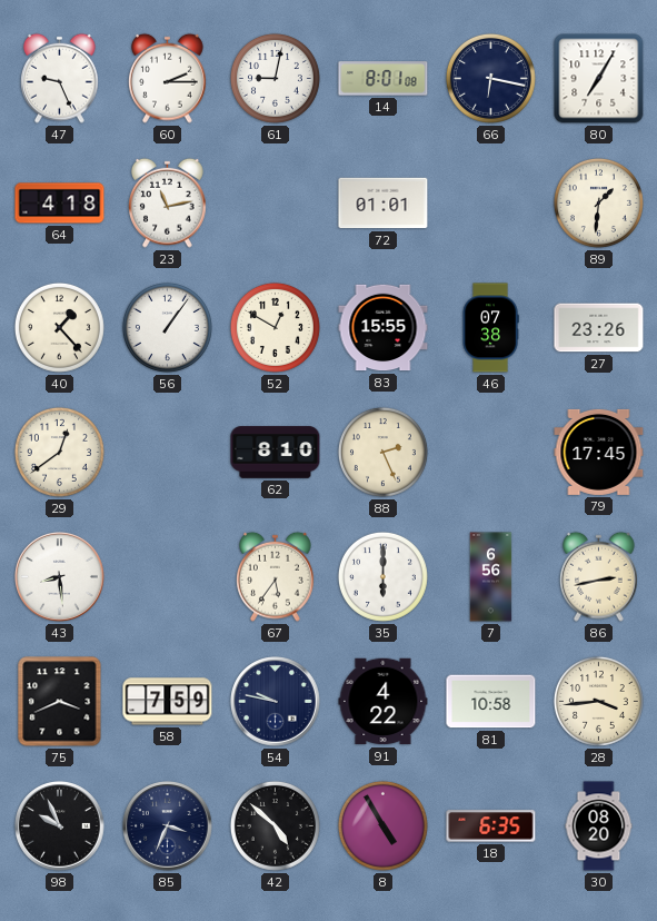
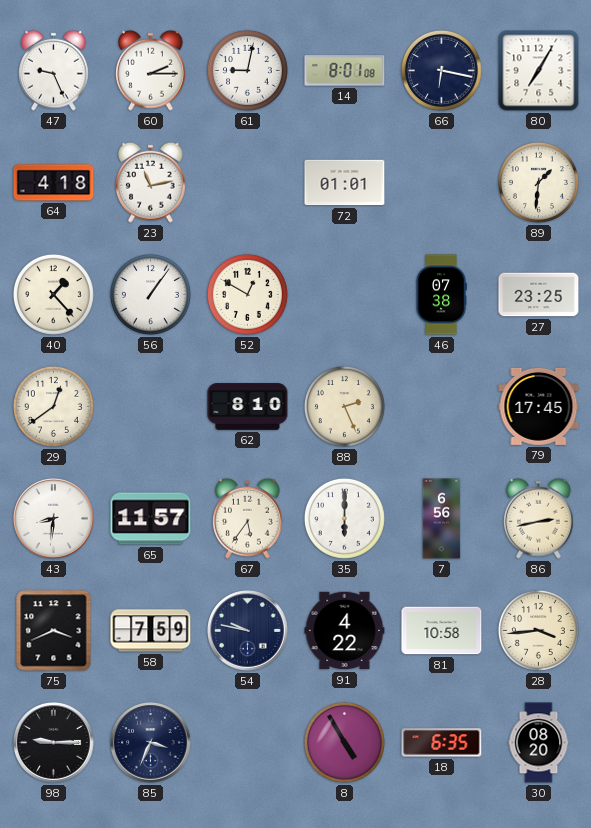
83: 15:55 -> none (384, 328)
27: 23:26 -> 23:25 (539, 295)
43: 8:29 -> 8:31 (54, 519)
65: none -> 11:57 (151, 519)
98: 9:56 -> 9:15 (54, 743)
42: 4:52 -> none (275, 825)
